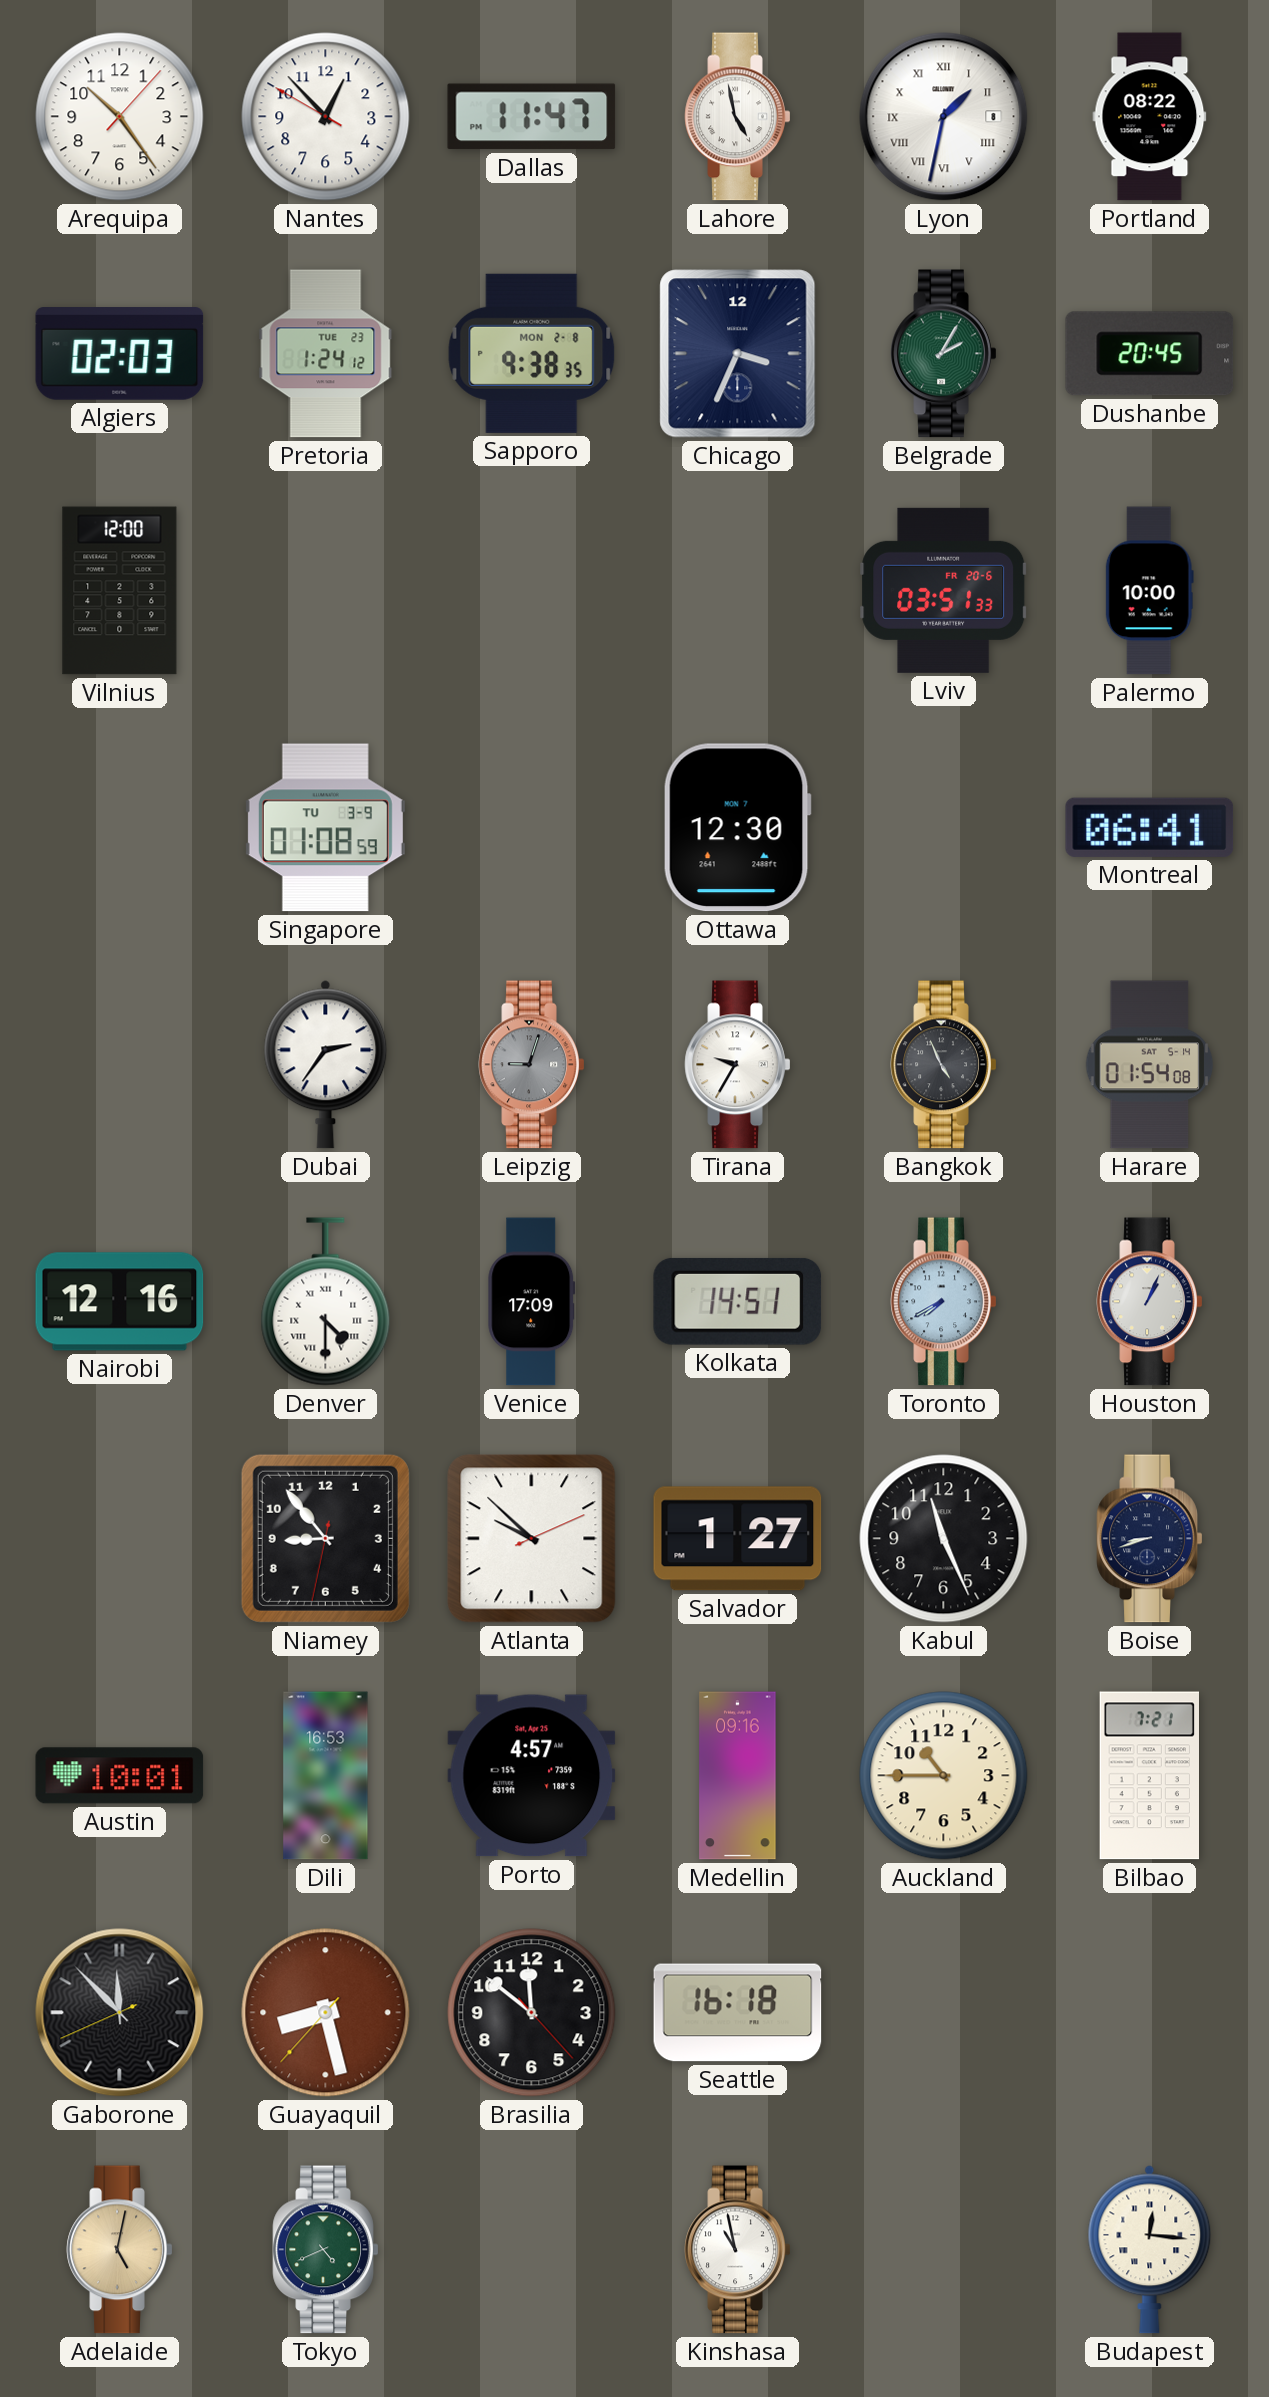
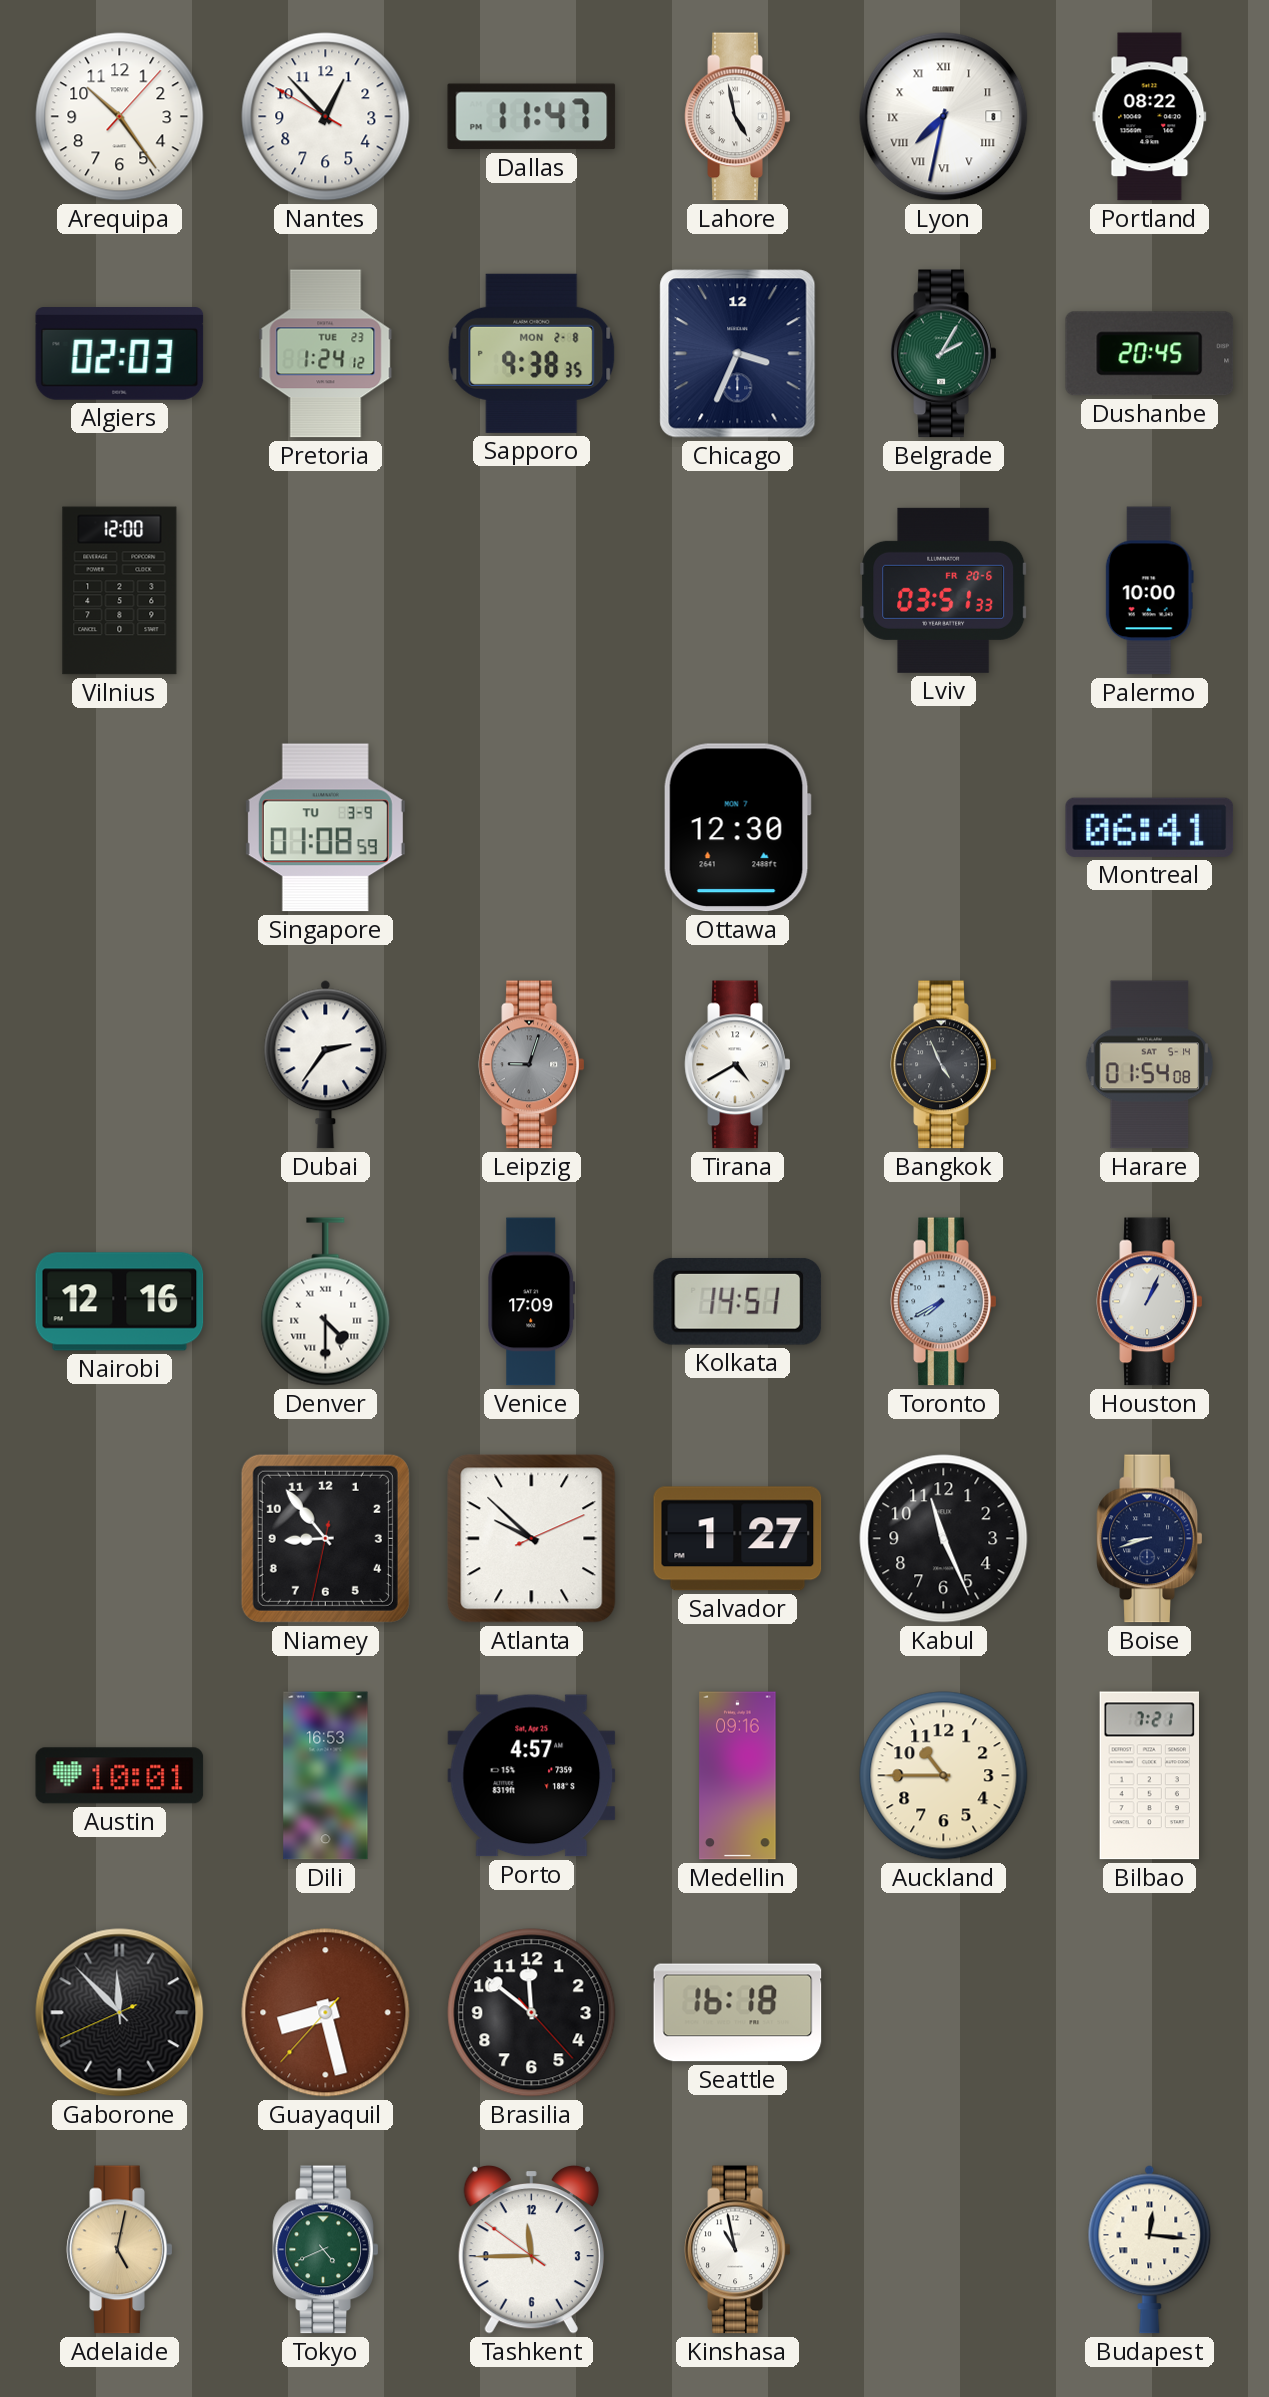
Lyon: 1:32 -> 7:32 (944, 117)
Tirana: 9:35 -> 4:40 (738, 1065)
Tashkent: none -> 11:44 (531, 2249)
